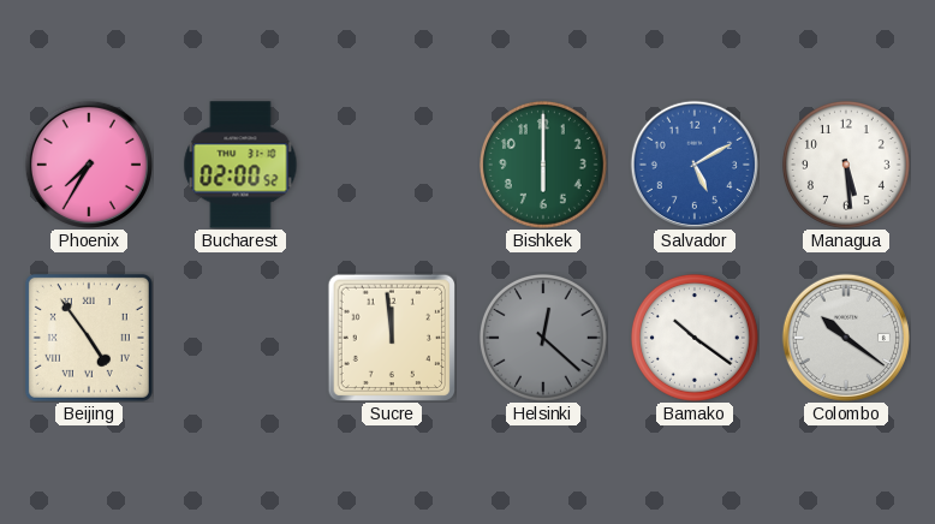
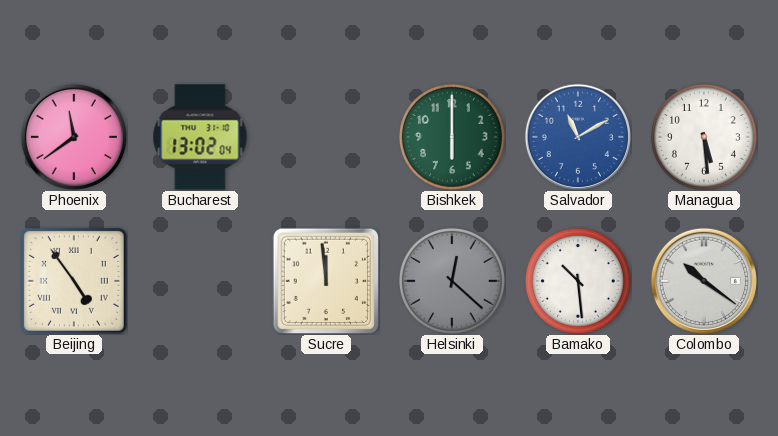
Phoenix: 7:35 -> 11:39 (74, 137)
Bucharest: 02:00 -> 13:02 (200, 137)
Salvador: 5:10 -> 11:10 (578, 137)
Bamako: 10:21 -> 10:29 (578, 281)
